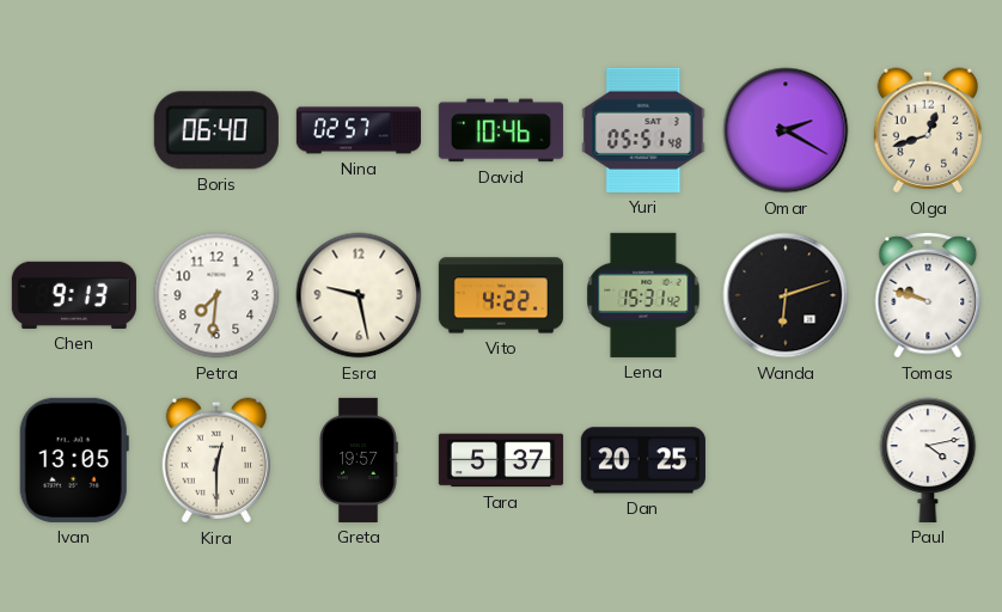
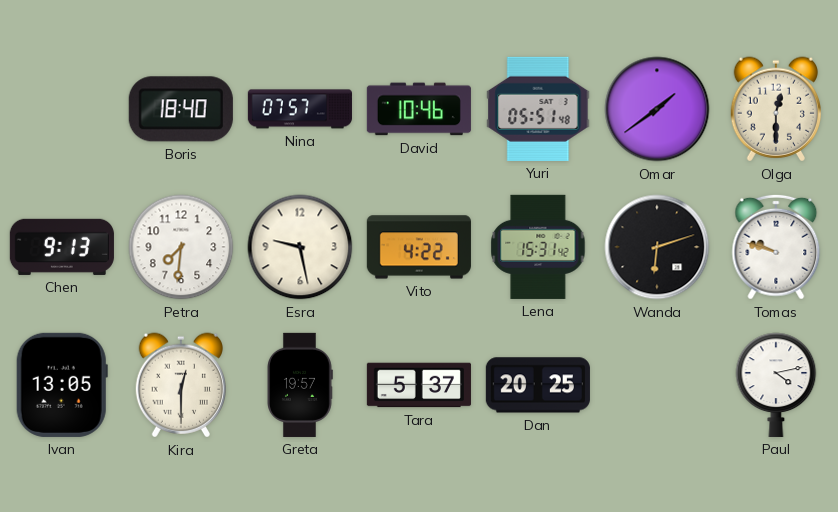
Boris: 06:40 -> 18:40 (181, 109)
Nina: 02:57 -> 07:57 (300, 109)
Omar: 2:20 -> 1:39 (657, 109)
Olga: 12:42 -> 12:30 (776, 109)
